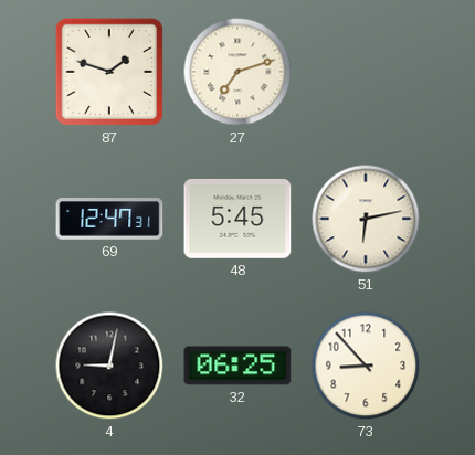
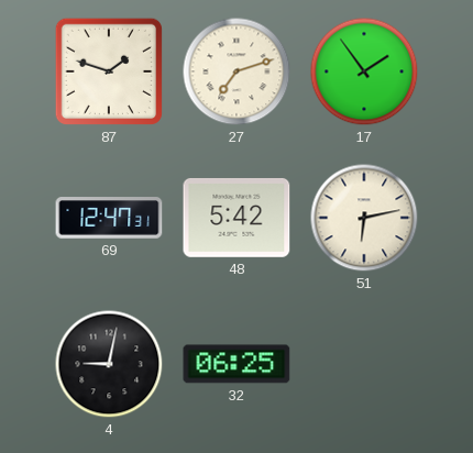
17: none -> 1:54 (364, 71)
48: 5:45 -> 5:42 (237, 218)
73: 8:53 -> none (366, 366)
